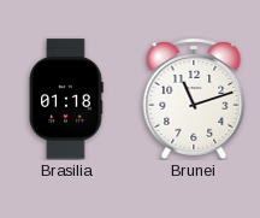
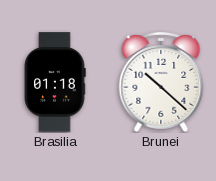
Brunei: 11:12 -> 10:22 (161, 83)
